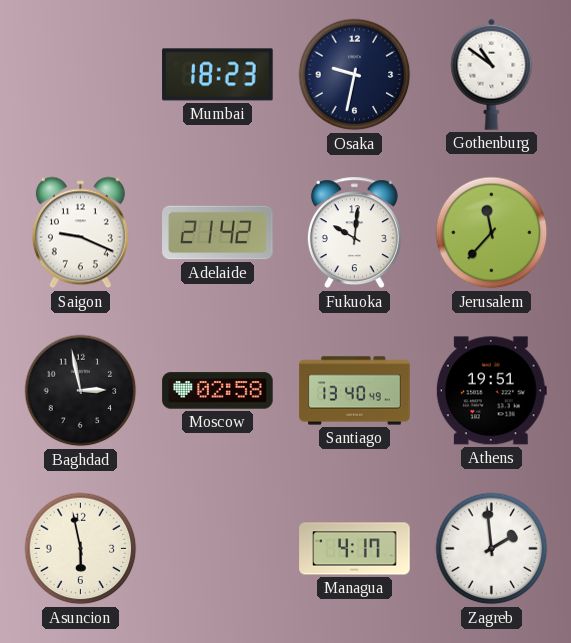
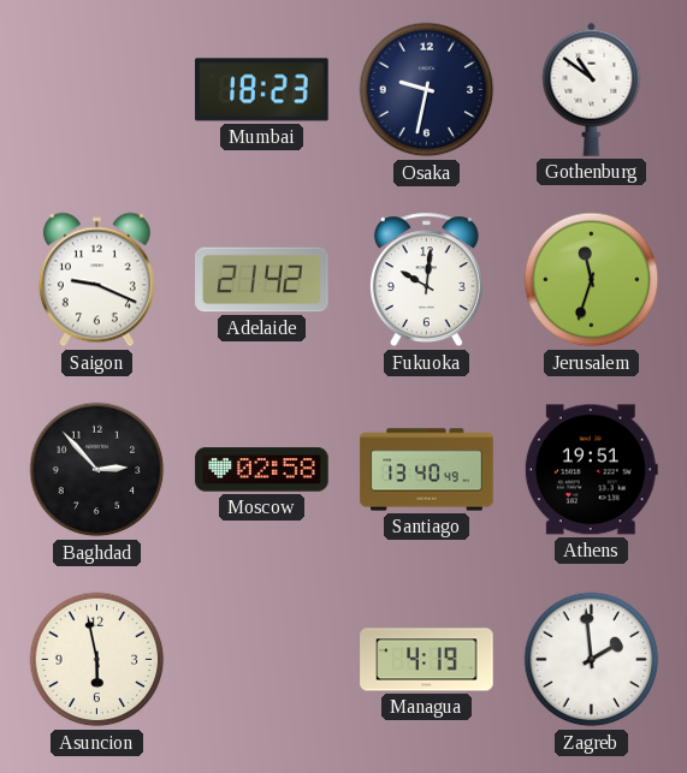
Jerusalem: 11:37 -> 11:33 (592, 280)
Baghdad: 2:58 -> 2:53 (97, 470)
Managua: 4:17 -> 4:19 (427, 660)
